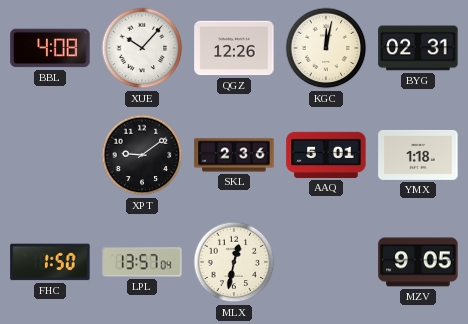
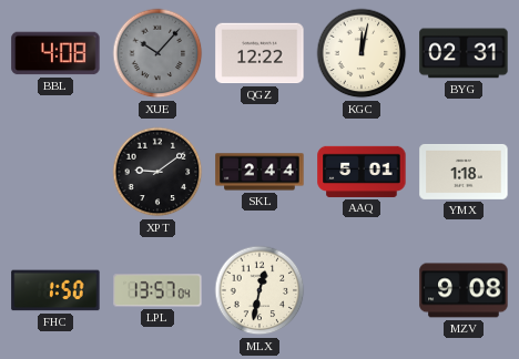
XUE dial: white -> grey (157, 53)
QGZ: 12:26 -> 12:22 (259, 53)
SKL: 2:36 -> 2:44 (259, 172)
MZV: 9:05 -> 9:08 (464, 290)
